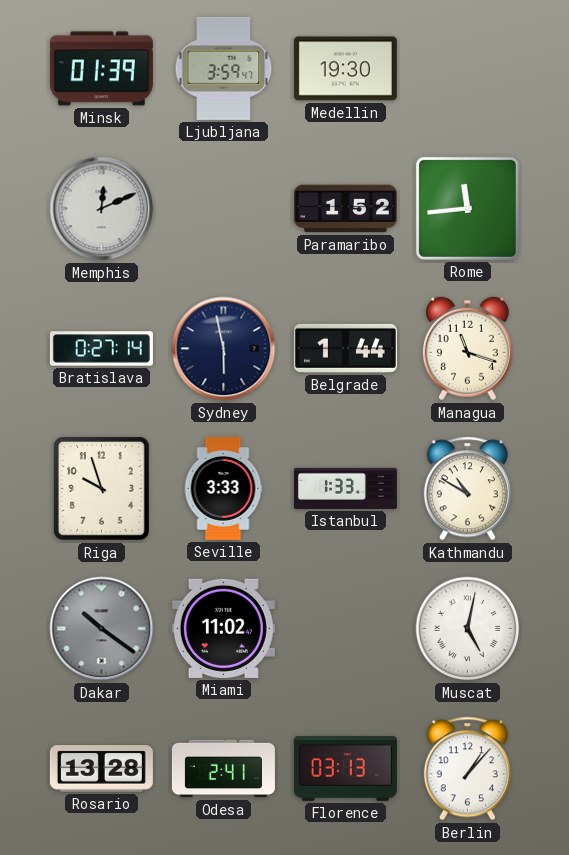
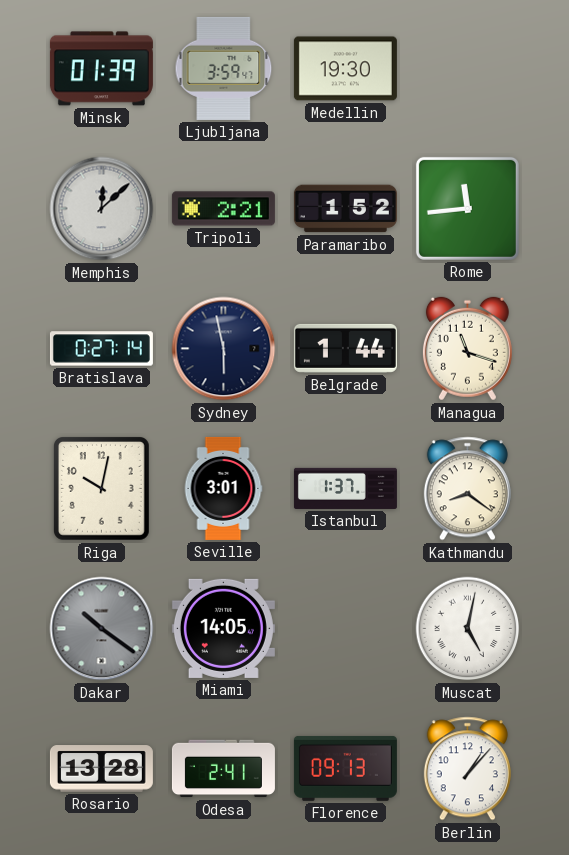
Memphis: 12:11 -> 12:08 (102, 209)
Tripoli: none -> 2:21 (223, 209)
Riga: 9:57 -> 10:02 (101, 489)
Seville: 3:33 -> 3:01 (223, 488)
Istanbul: 1:33 -> 1:37 (345, 488)
Kathmandu: 10:50 -> 8:21 (467, 489)
Miami: 11:02 -> 14:05 (223, 628)
Florence: 03:13 -> 09:13 (345, 768)
